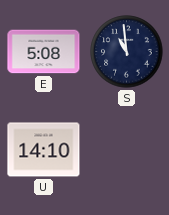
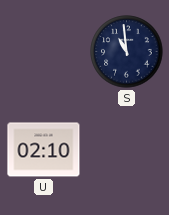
E: 5:08 -> none (44, 52)
U: 14:10 -> 02:10 (44, 150)
